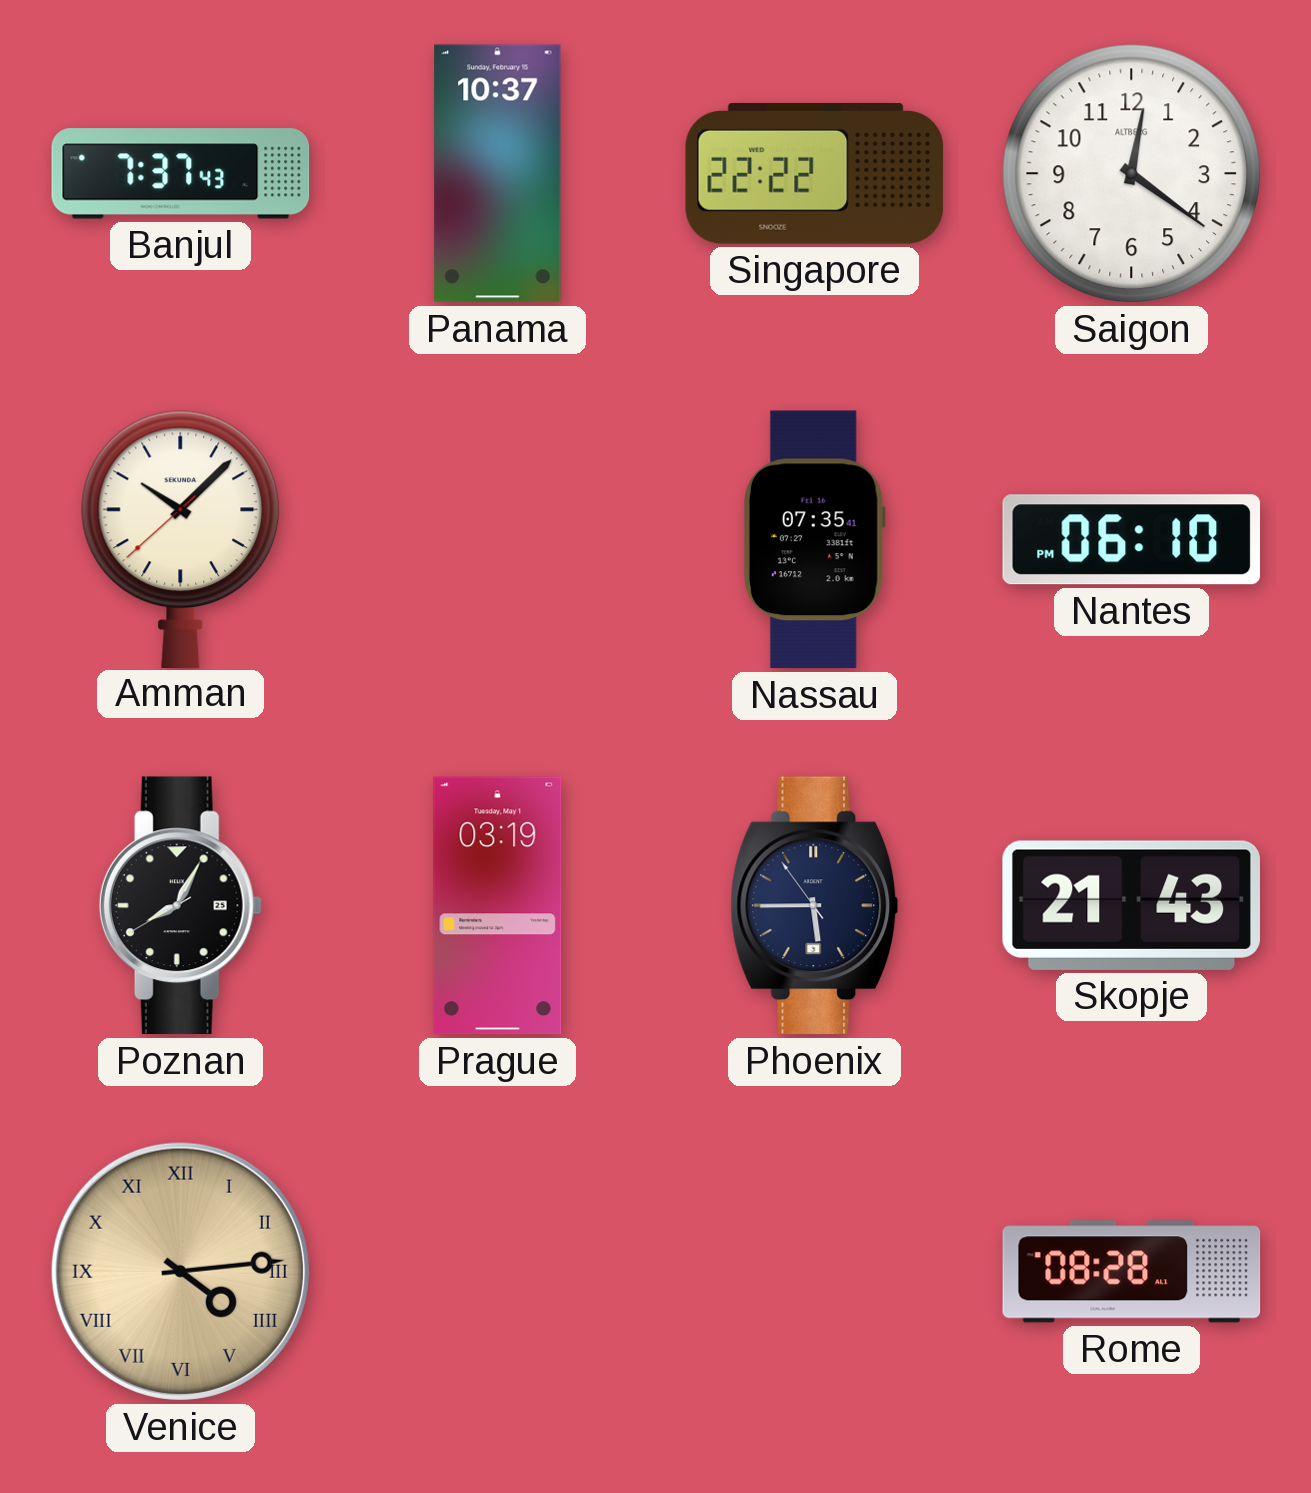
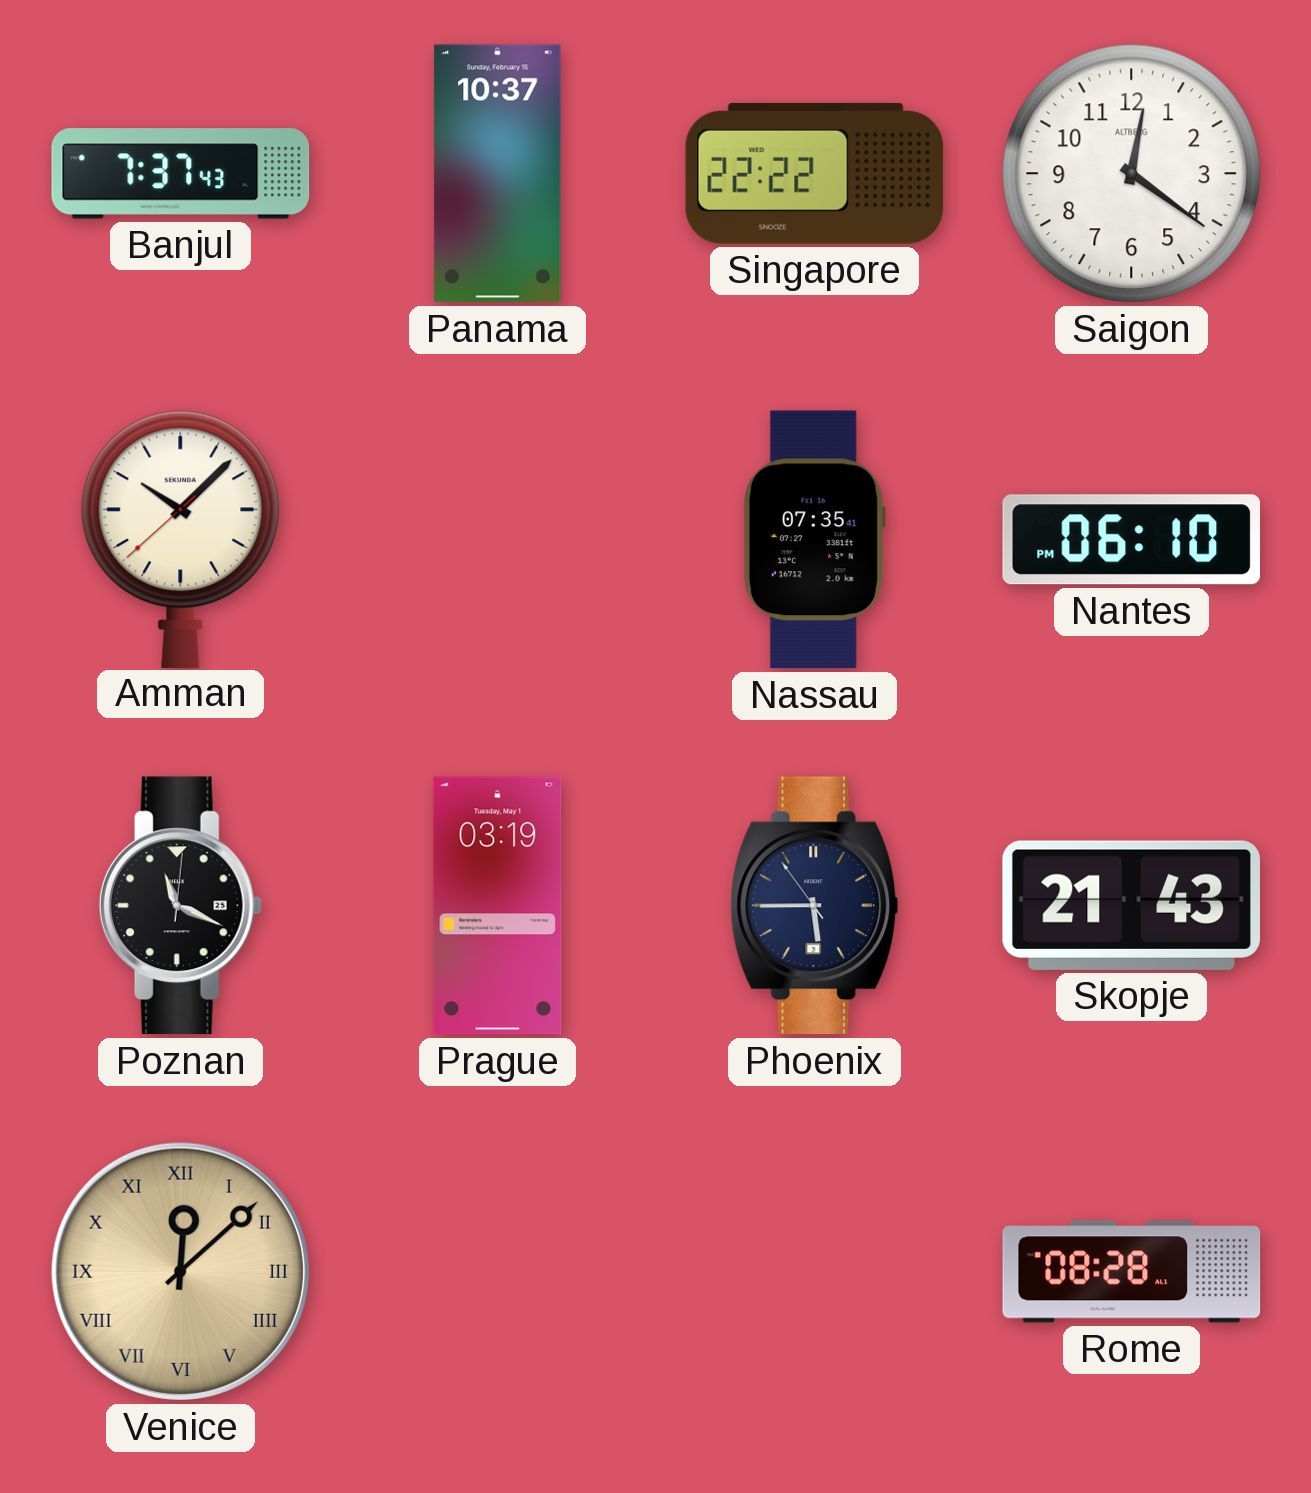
Poznan: 8:04 -> 11:19 (180, 906)
Venice: 4:14 -> 12:08 (180, 1271)
